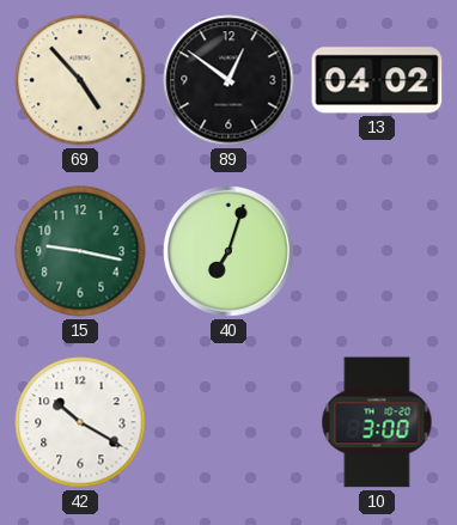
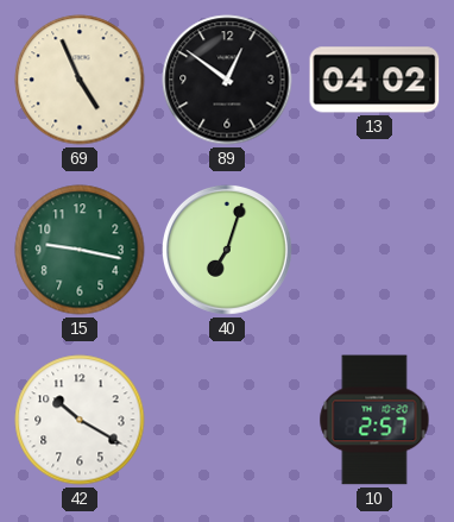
69: 4:53 -> 4:56 (80, 80)
10: 3:00 -> 2:57 (374, 420)
